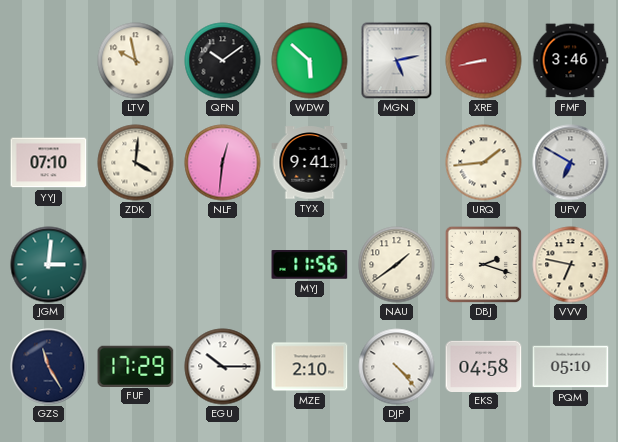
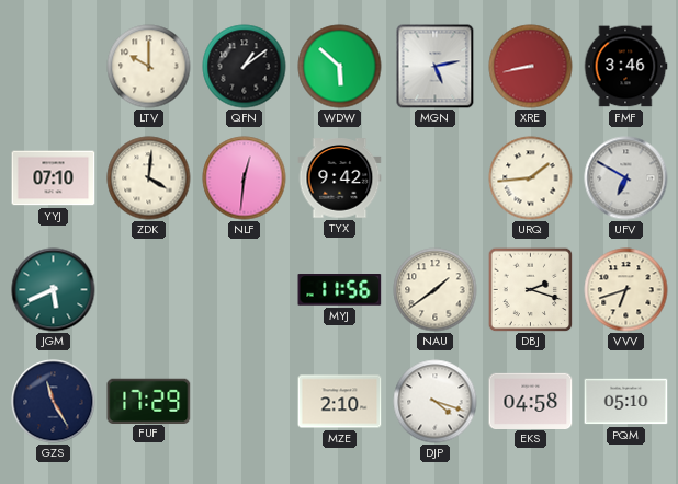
LTV: 9:58 -> 10:00 (149, 67)
QFN: 10:09 -> 1:09 (245, 67)
TYX: 9:41 -> 9:42 (340, 178)
JGM: 3:01 -> 5:41 (54, 290)
VVV: 6:47 -> 6:42 (626, 290)
EGU: 10:15 -> none (223, 367)
DJP: 4:23 -> 4:18 (436, 402)
